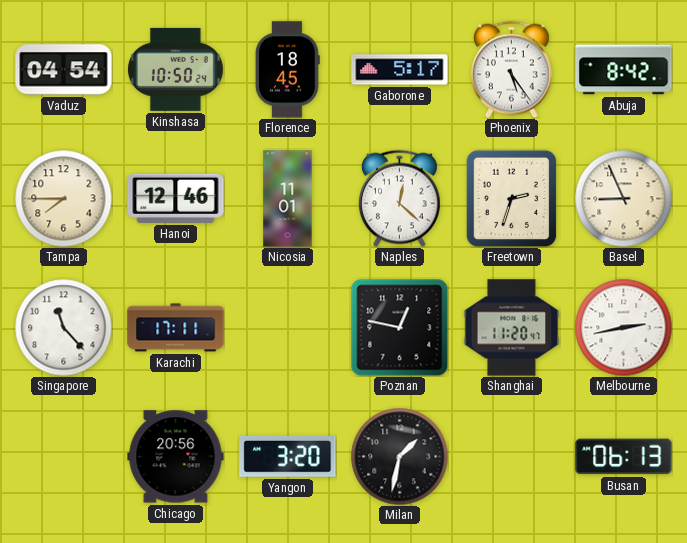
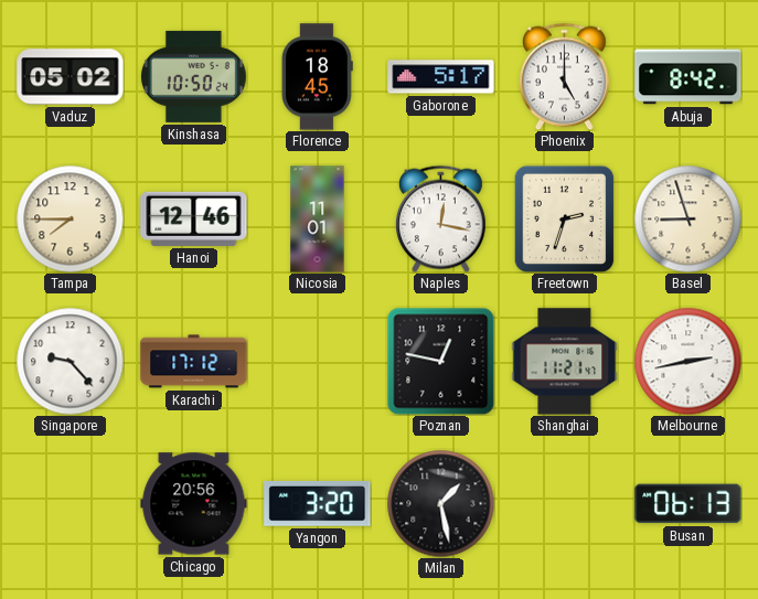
Vaduz: 04:54 -> 05:02 (71, 77)
Phoenix: 5:24 -> 5:00 (565, 76)
Naples: 12:22 -> 12:17 (441, 218)
Basel: 8:56 -> 8:57 (687, 218)
Singapore: 11:23 -> 9:23 (70, 361)
Karachi: 17:11 -> 17:12 (194, 362)
Shanghai: 11:20 -> 11:21 (565, 362)
Milan: 1:32 -> 1:28 (440, 503)
